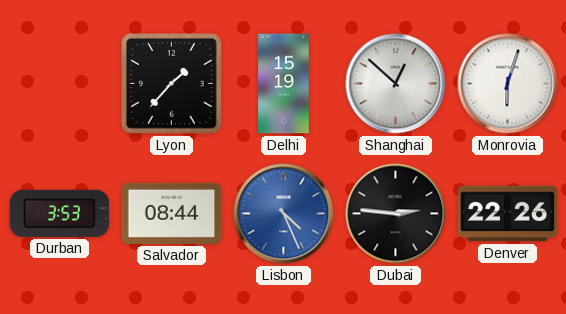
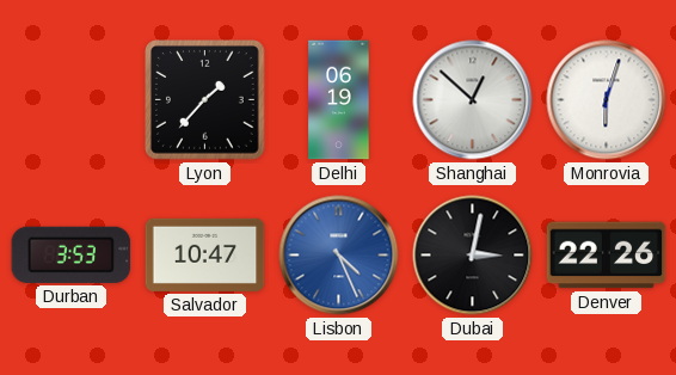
Delhi: 15:19 -> 06:19 (339, 100)
Salvador: 08:44 -> 10:47 (205, 254)
Dubai: 2:46 -> 3:02 (473, 256)
